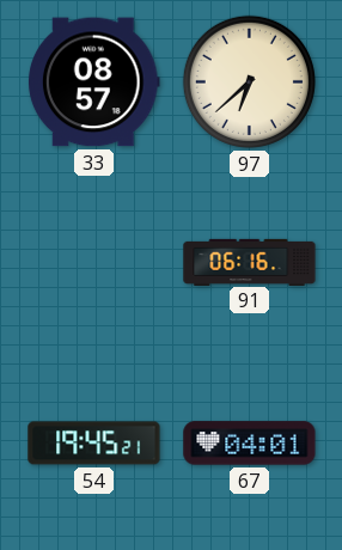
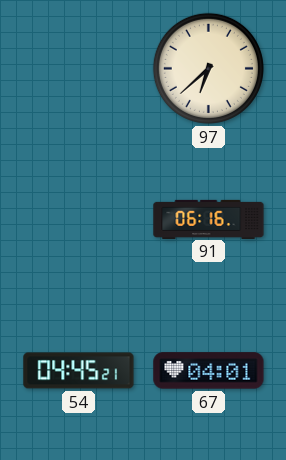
33: 08:57 -> none (94, 82)
54: 19:45 -> 04:45 (79, 371)
